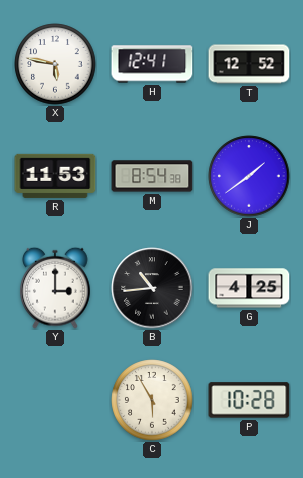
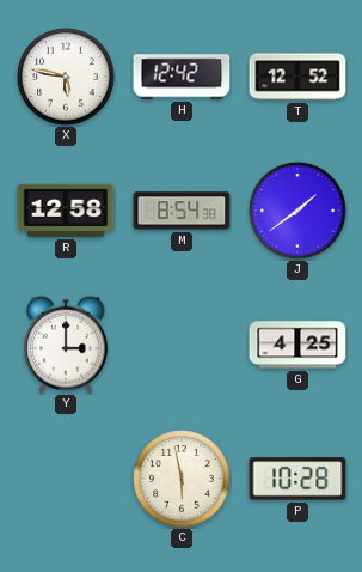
H: 12:41 -> 12:42 (182, 77)
R: 11:53 -> 12:58 (66, 211)
B: 10:44 -> none (152, 288)
C: 5:55 -> 5:58 (182, 479)
